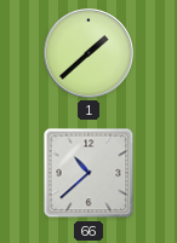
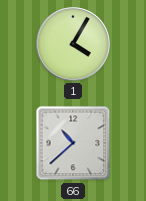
1: 1:38 -> 4:05 (74, 45)
